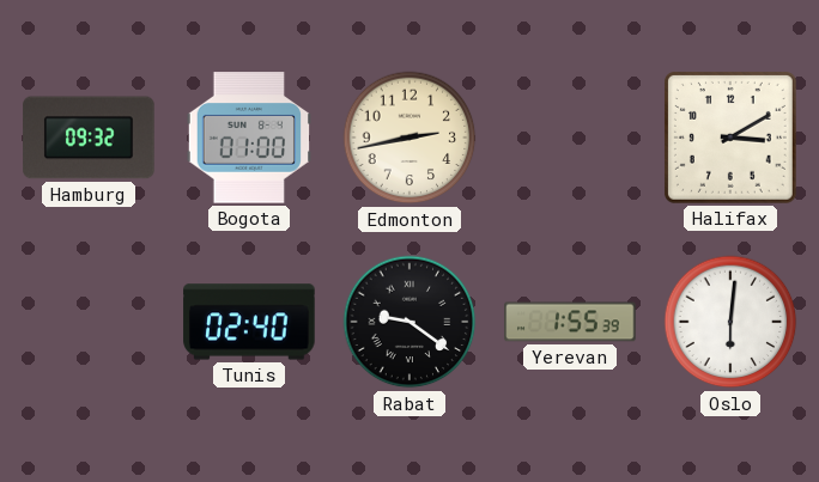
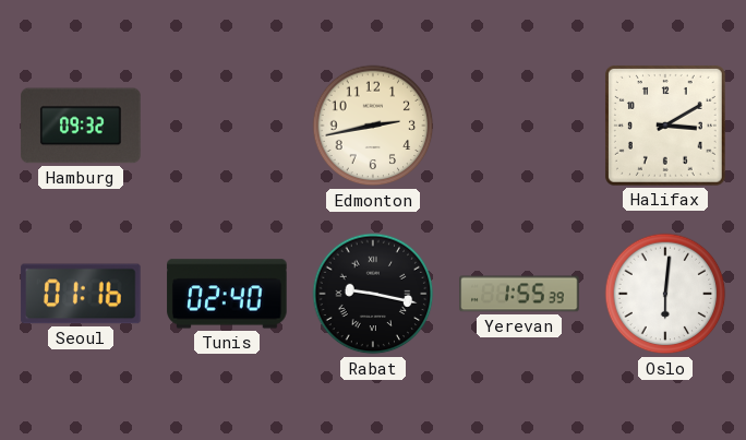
Bogota: 01:00 -> none (248, 138)
Seoul: none -> 01:16 (81, 294)
Rabat: 9:21 -> 9:17 (373, 294)
